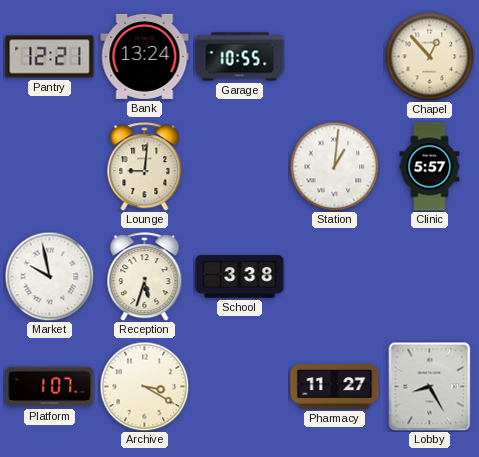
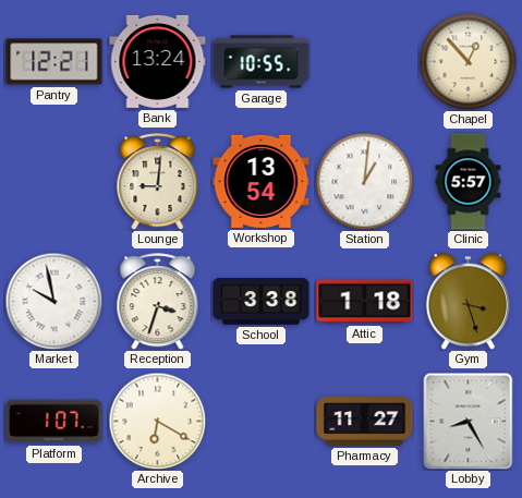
Workshop: none -> 13:54 (262, 181)
Reception: 5:33 -> 3:33 (158, 302)
Attic: none -> 1:18 (365, 302)
Gym: none -> 3:27 (468, 302)
Archive: 3:20 -> 6:20 (157, 421)
